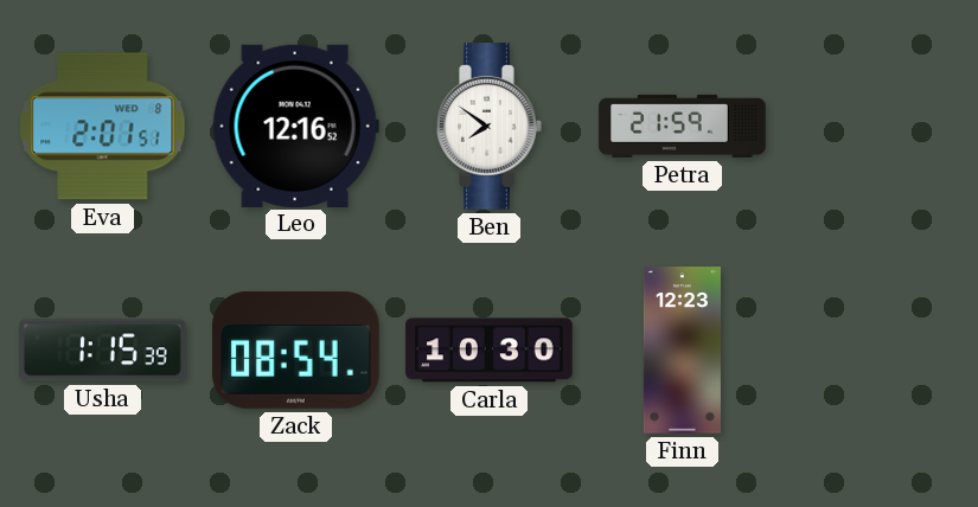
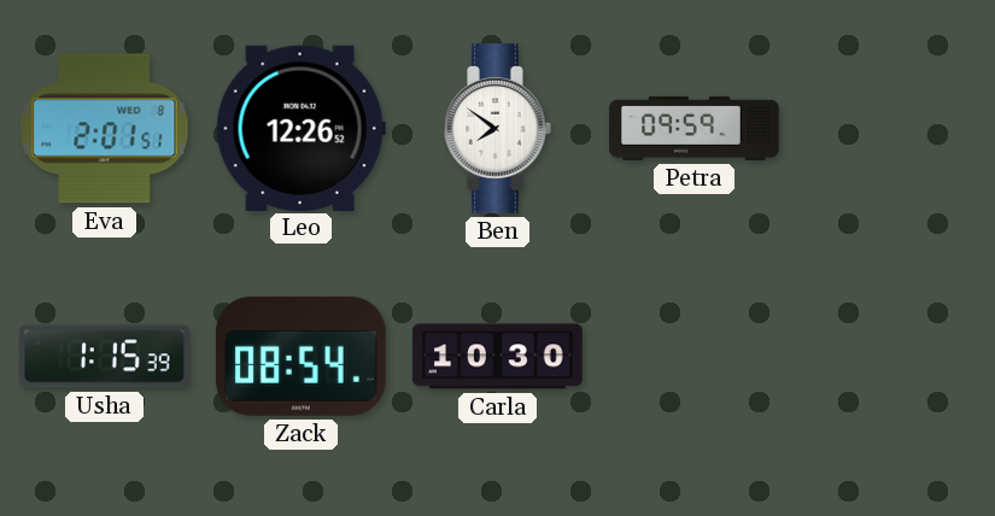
Leo: 12:16 -> 12:26 (300, 128)
Petra: 21:59 -> 09:59 (695, 128)
Finn: 12:23 -> none (682, 351)
